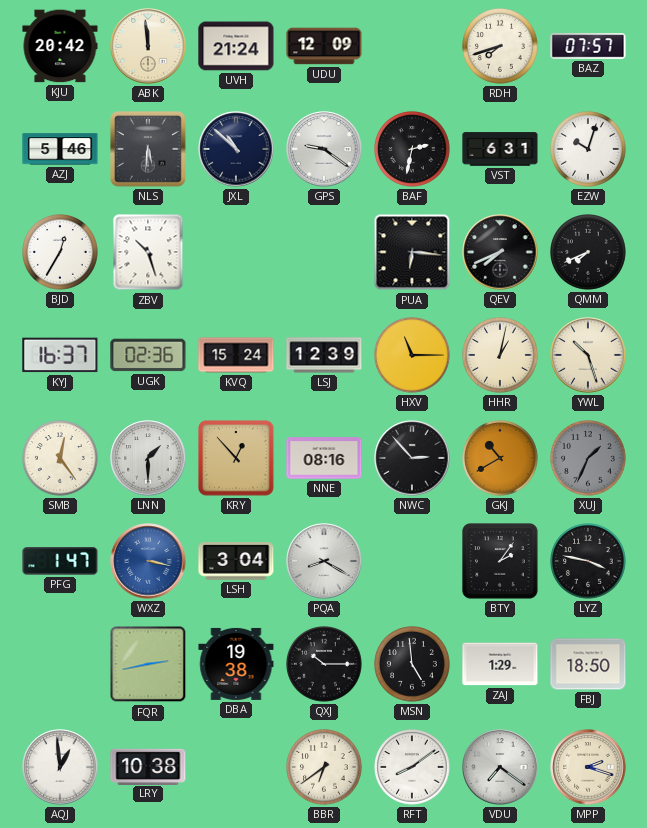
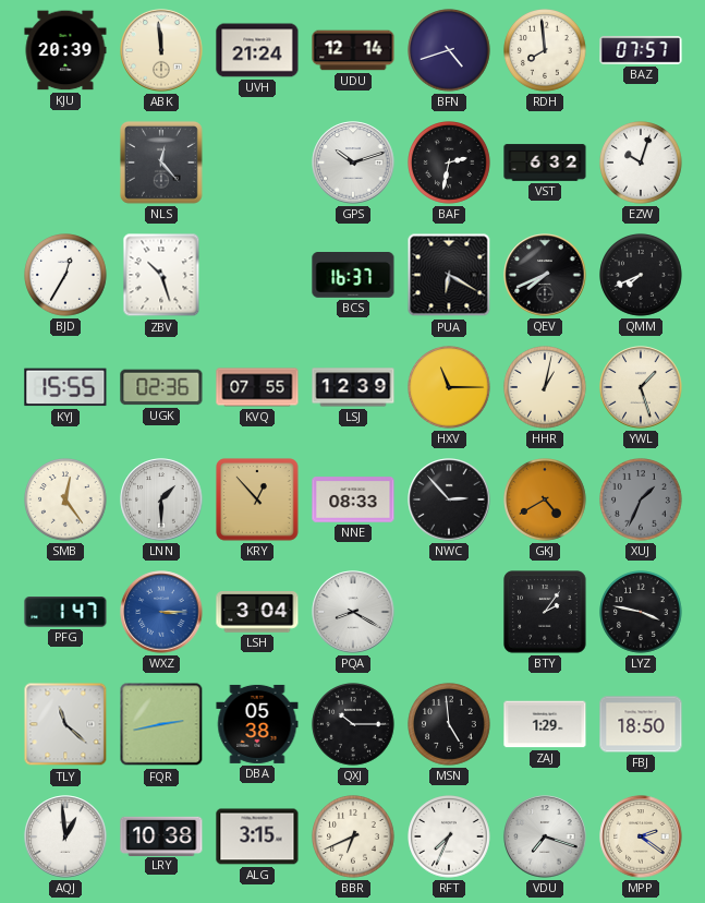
KJU: 20:42 -> 20:39 (65, 50)
UDU: 12:09 -> 12:14 (353, 50)
BFN: none -> 4:42 (450, 51)
RDH: 7:42 -> 7:59 (546, 51)
AZJ: 5:46 -> none (60, 149)
NLS: 5:31 -> 12:23 (161, 162)
JXL: 10:52 -> none (236, 149)
GPS: 9:21 -> 10:12 (353, 162)
VST: 6:31 -> 6:32 (545, 162)
BCS: none -> 16:37 (353, 276)
PUA: 6:16 -> 6:20 (449, 275)
KYJ: 16:37 -> 15:55 (65, 387)
KVQ: 15:24 -> 07:55 (257, 387)
YWL: 10:27 -> 1:27 (641, 387)
NNE: 08:16 -> 08:33 (353, 499)
GKJ: 10:40 -> 4:40 (546, 501)
WXZ: 3:17 -> 3:15 (161, 612)
TLY: none -> 11:22 (65, 724)
DBA: 19:38 -> 05:38 (257, 724)
ALG: none -> 3:15 (257, 836)
BBR: 6:39 -> 6:41 (354, 838)
RFT: 8:09 -> 7:34 (450, 838)
VDU: 7:21 -> 7:18 (545, 836)
MPP: 2:18 -> 2:21 (641, 836)
